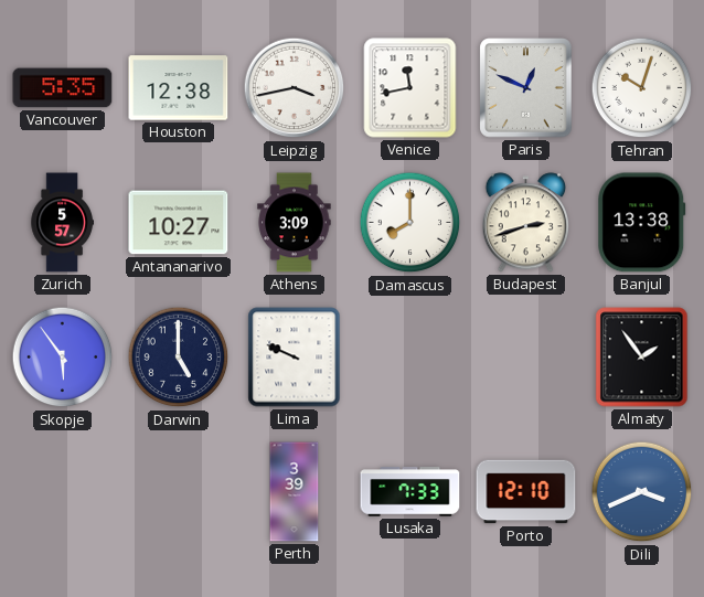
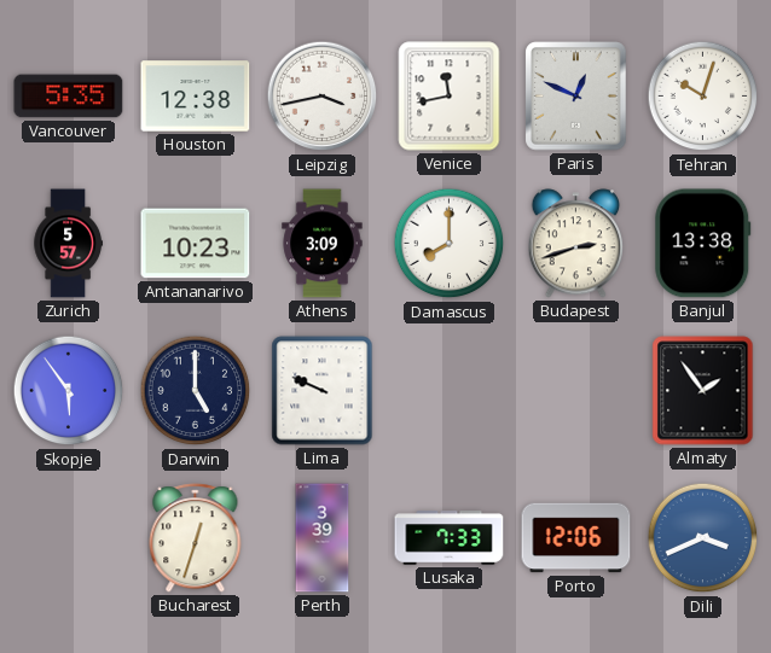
Antananarivo: 10:27 -> 10:23 (196, 244)
Bucharest: none -> 12:33 (196, 538)
Porto: 12:10 -> 12:06 (576, 538)
